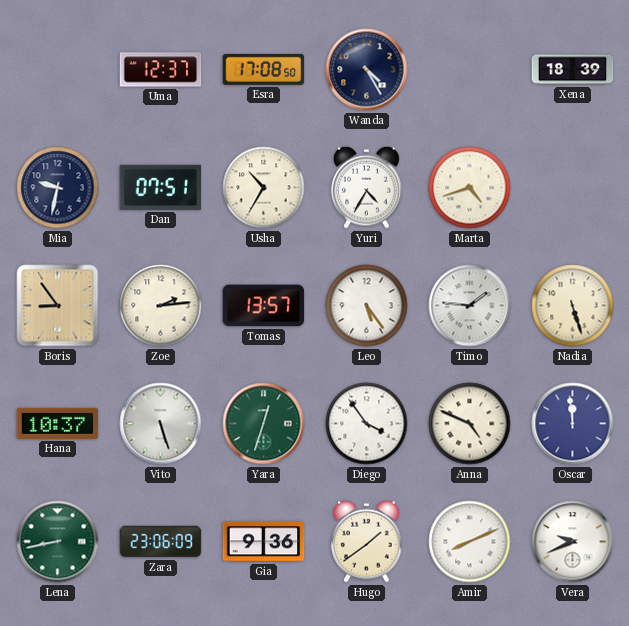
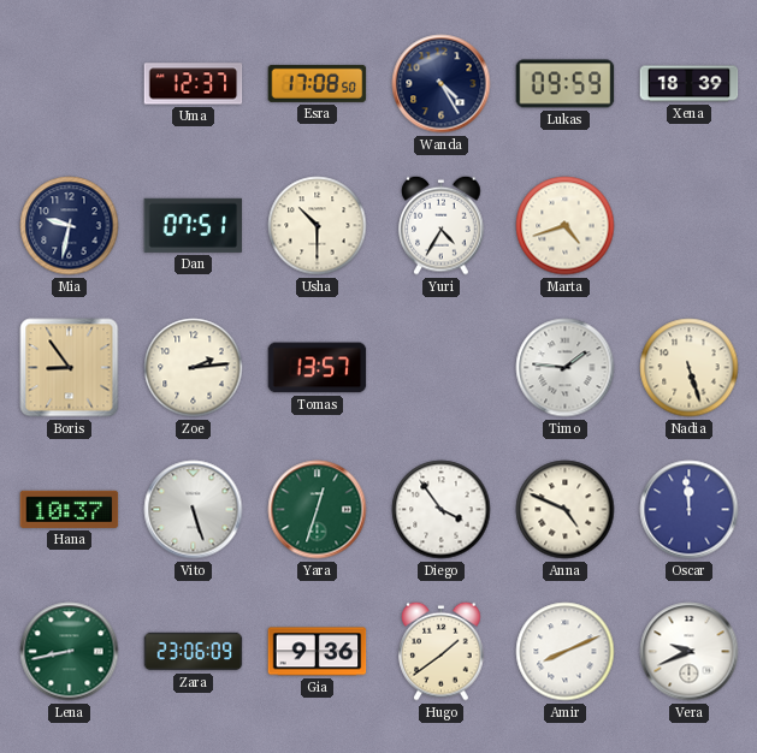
Lukas: none -> 09:59 (566, 84)
Usha: 10:35 -> 10:30 (318, 226)
Leo: 5:24 -> none (367, 306)
